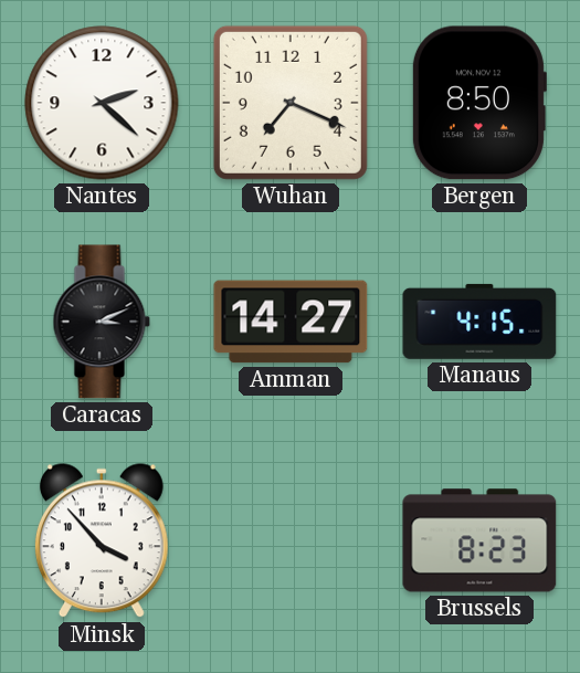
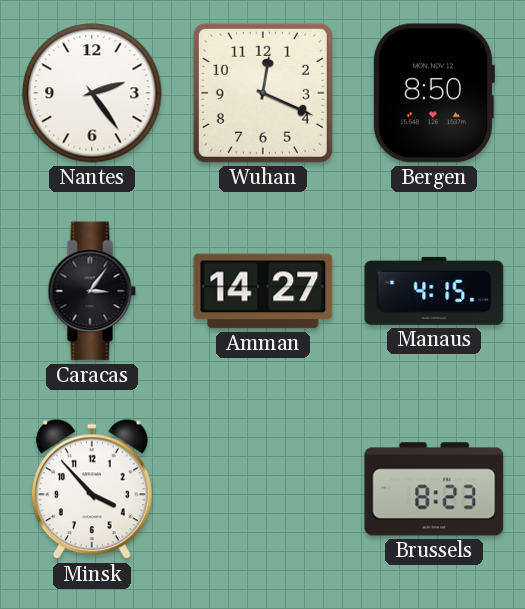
Nantes: 2:22 -> 2:24 (92, 93)
Wuhan: 7:19 -> 12:19 (263, 93)
Caracas: 3:11 -> 3:06 (92, 291)
